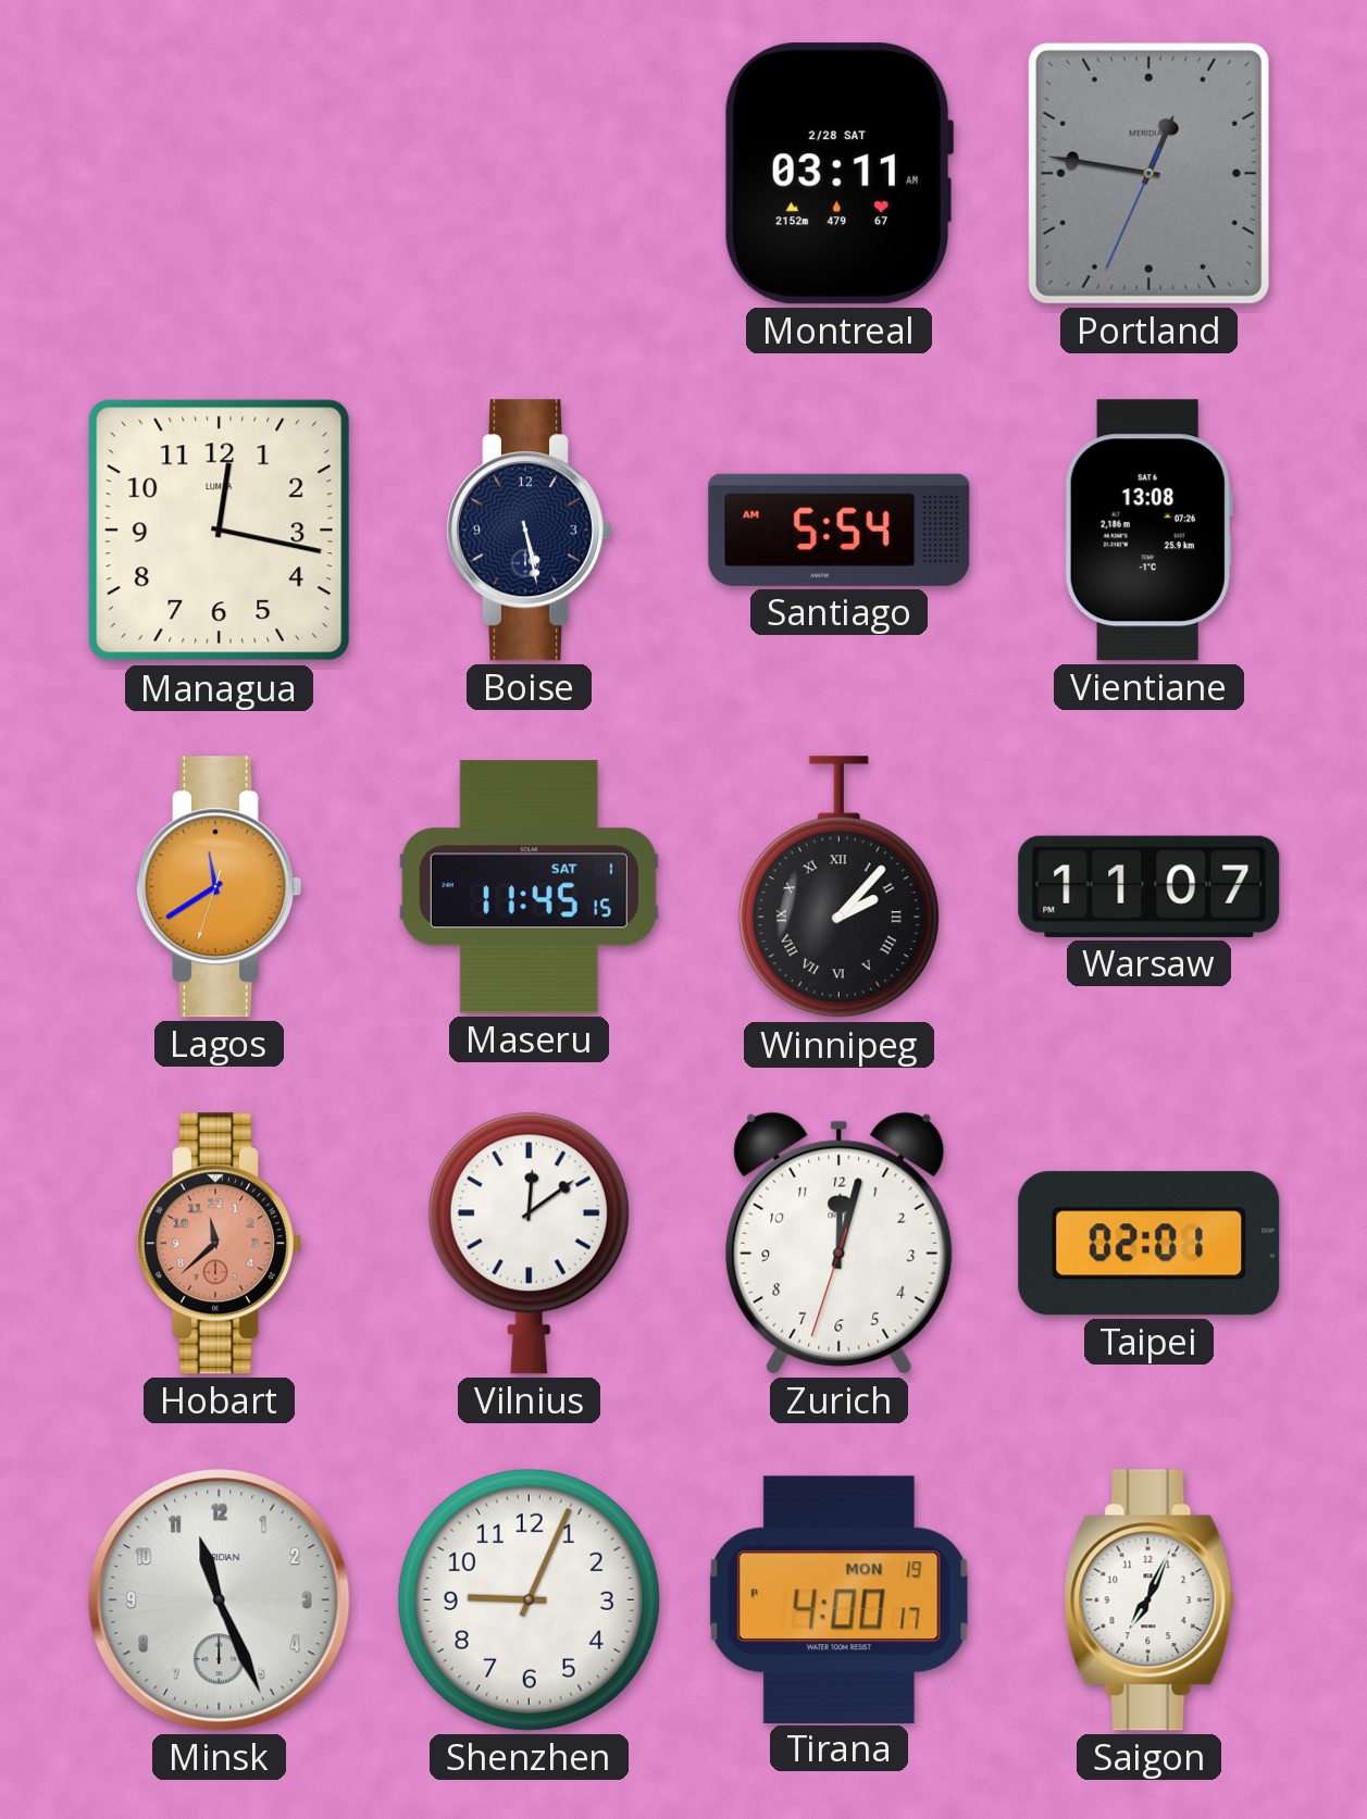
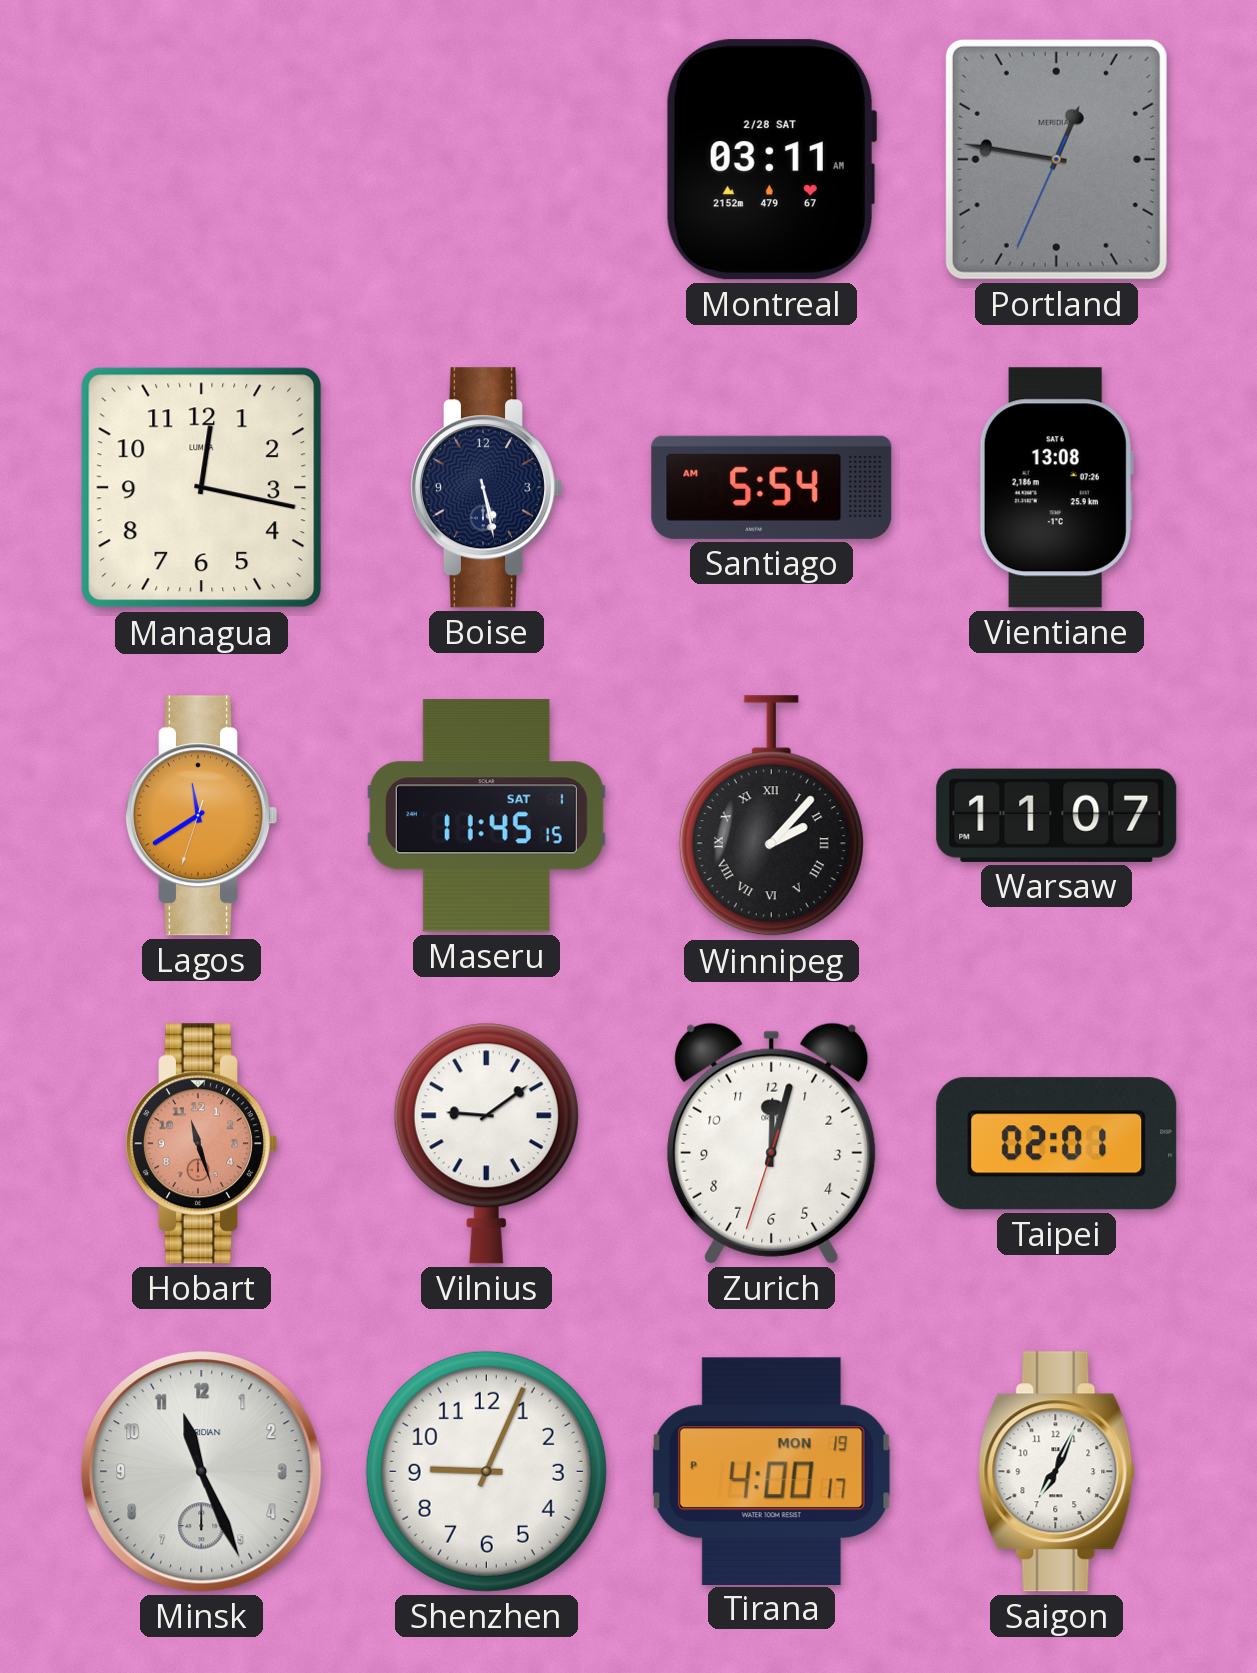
Hobart: 11:38 -> 11:27 (200, 1144)
Vilnius: 12:09 -> 9:09 (486, 1143)
